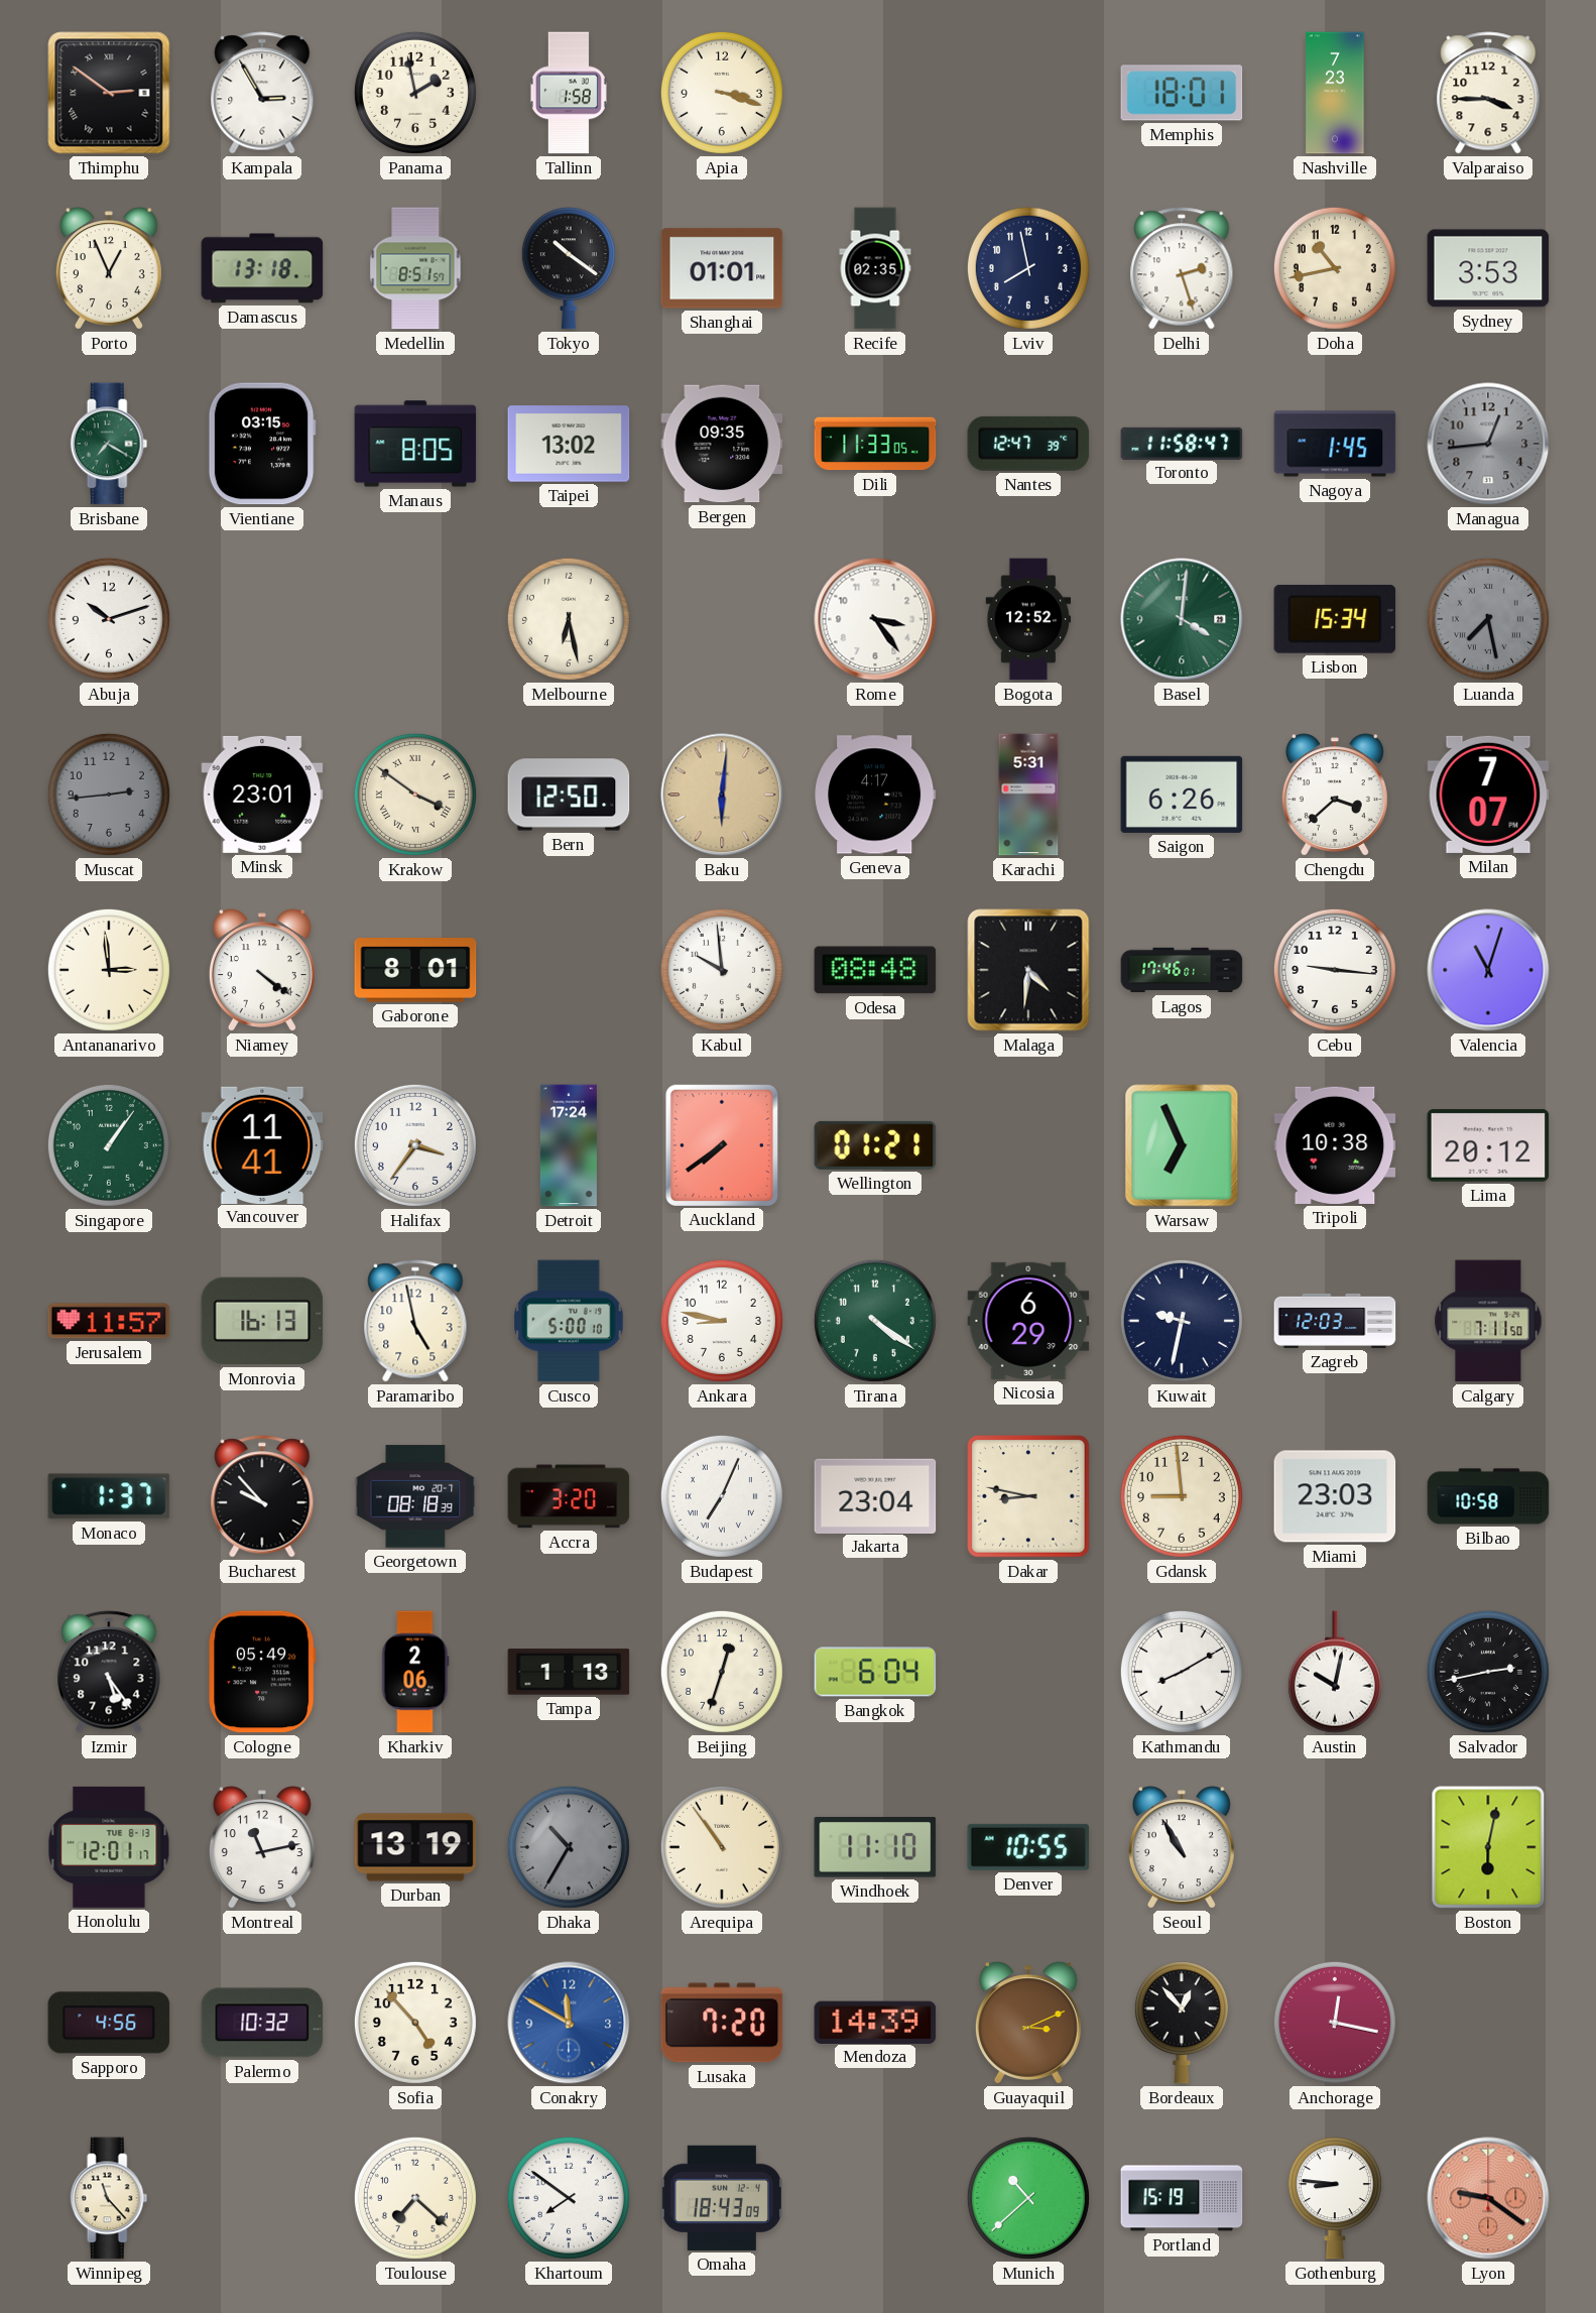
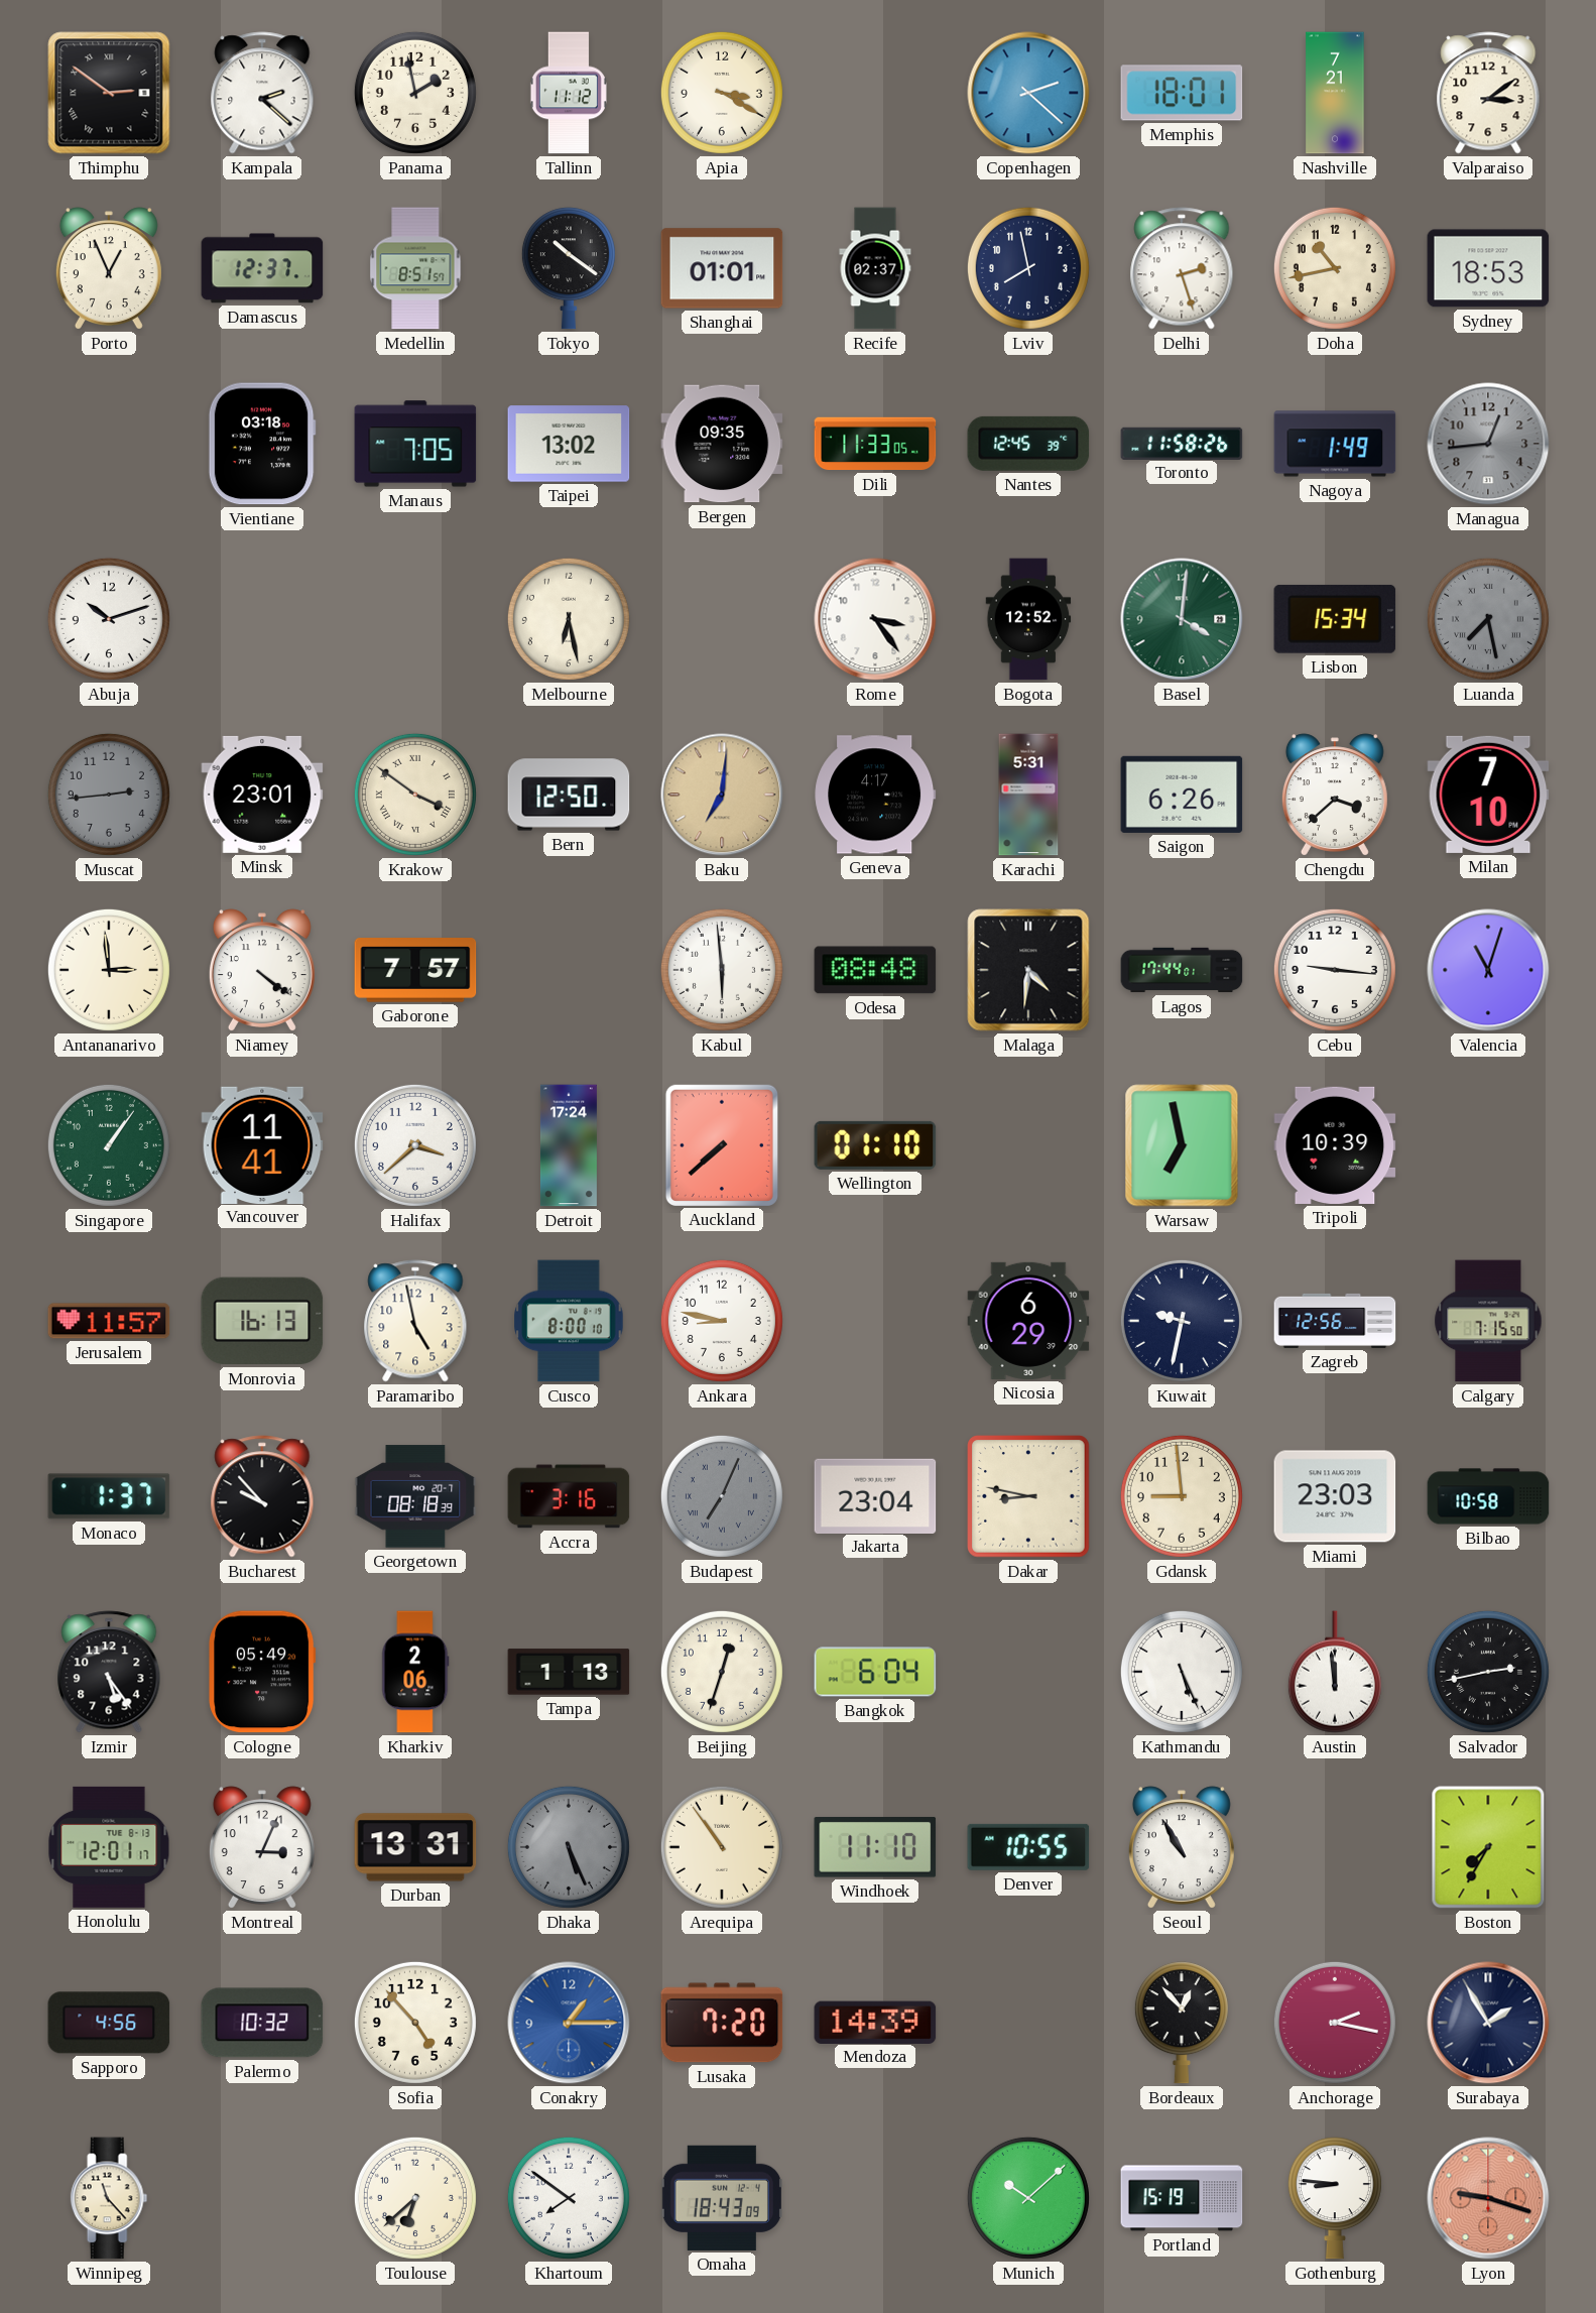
Kampala: 2:55 -> 2:22 (262, 93)
Tallinn: 1:58 -> 11:12 (569, 93)
Apia: 3:18 -> 3:20 (722, 93)
Copenhagen: none -> 2:22 (1028, 93)
Nashville: 7:23 -> 7:21 (1335, 93)
Valparaiso: 3:45 -> 3:09 (1488, 93)
Damascus: 13:18 -> 12:37 (262, 268)
Recife: 02:35 -> 02:37 (875, 268)
Sydney: 3:53 -> 18:53 (1488, 268)
Brisbane: 7:20 -> none (109, 444)
Vientiane: 03:15 -> 03:18 (262, 444)
Manaus: 8:05 -> 7:05 (415, 444)
Nantes: 12:47 -> 12:45 (1028, 444)
Toronto: 11:58:47 -> 11:58:26 (1182, 443)
Nagoya: 1:45 -> 1:49 (1335, 444)
Baku: 6:01 -> 7:01 (722, 795)
Milan: 7:07 -> 7:10 (1488, 795)
Gaborone: 8:01 -> 7:57 (415, 971)
Kabul: 9:59 -> 5:59 (722, 970)
Lagos: 17:46 -> 17:44 (1182, 970)
Halifax: 3:36 -> 3:38 (415, 1145)
Auckland: 7:39 -> 7:38 (722, 1144)
Wellington: 01:21 -> 01:10 (875, 1145)
Warsaw: 6:56 -> 6:58 (1182, 1145)
Tripoli: 10:38 -> 10:39 (1335, 1145)
Lima: 20:12 -> none (1488, 1145)
Cusco: 5:00 -> 8:00 (569, 1321)
Tirana: 4:21 -> none (875, 1321)
Zagreb: 12:03 -> 12:56 (1335, 1321)
Calgary: 7:11 -> 7:15 (1488, 1321)
Accra: 3:20 -> 3:16 (569, 1496)
Budapest dial: white -> grey (722, 1496)
Kathmandu: 8:10 -> 5:26 (1182, 1672)
Austin: 10:02 -> 11:59 (1335, 1672)
Montreal: 11:13 -> 3:04 (262, 1847)
Durban: 13:19 -> 13:31 (415, 1847)
Dhaka: 10:35 -> 5:26 (569, 1847)
Boston: 6:02 -> 7:35 (1488, 1847)
Conakry: 11:50 -> 1:15 (569, 2023)
Guayaquil: 3:11 -> none (1028, 2023)
Anchorage: 12:17 -> 2:17 (1335, 2023)
Surabaya: none -> 1:55 (1488, 2023)
Toulouse: 7:22 -> 6:38 (415, 2198)
Munich: 10:38 -> 10:08 (1028, 2198)
Lyon: 9:21 -> 9:18 (1488, 2198)
